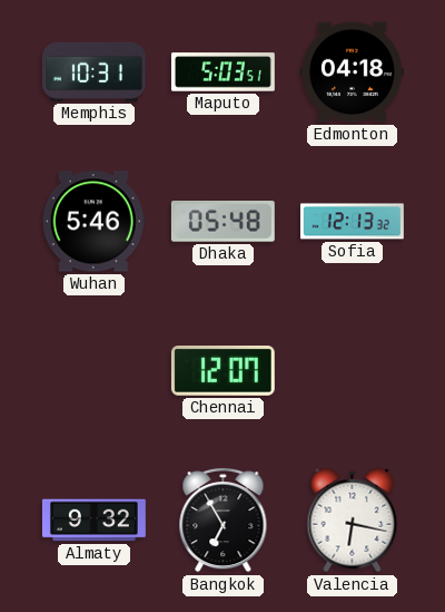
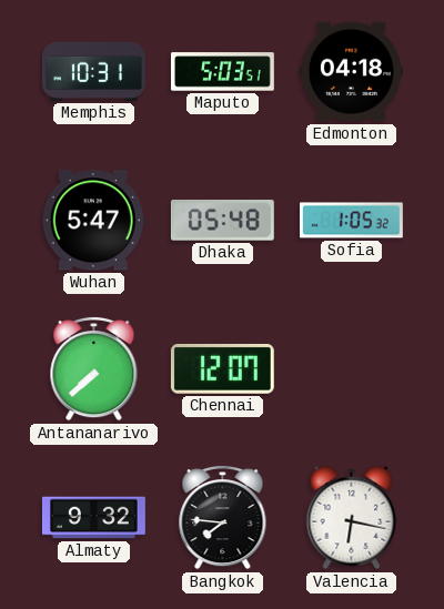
Wuhan: 5:46 -> 5:47 (93, 221)
Sofia: 12:13 -> 1:05 (352, 221)
Antananarivo: none -> 7:38 (94, 368)
Bangkok: 6:55 -> 7:46 (223, 517)
